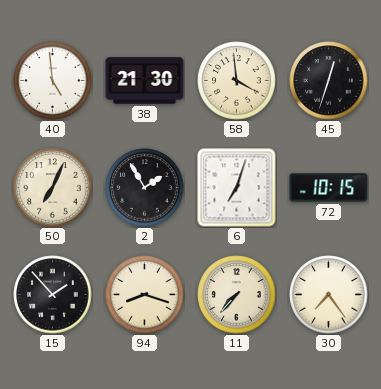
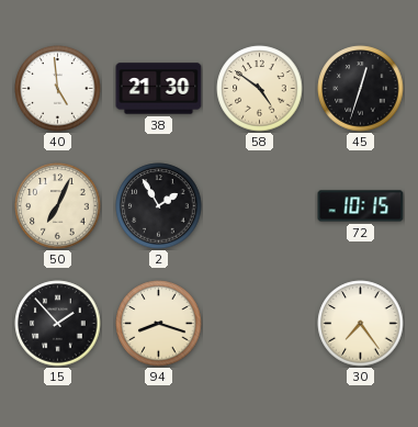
58: 3:59 -> 4:51 (260, 89)
6: 7:03 -> none (237, 188)
11: 7:37 -> none (237, 295)
